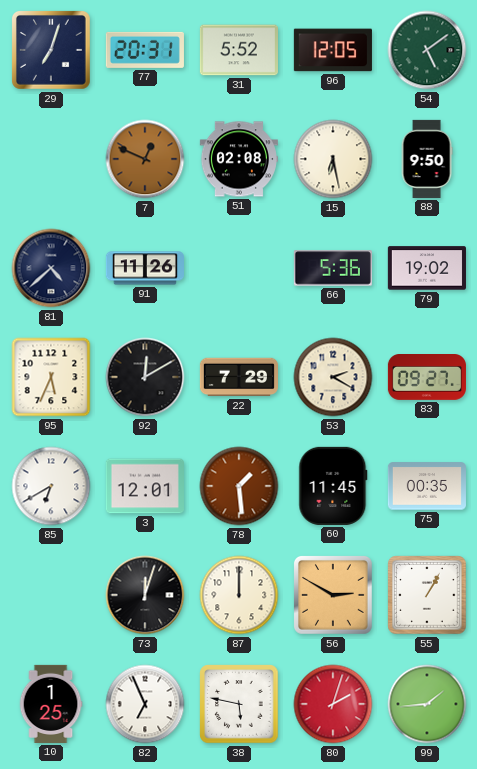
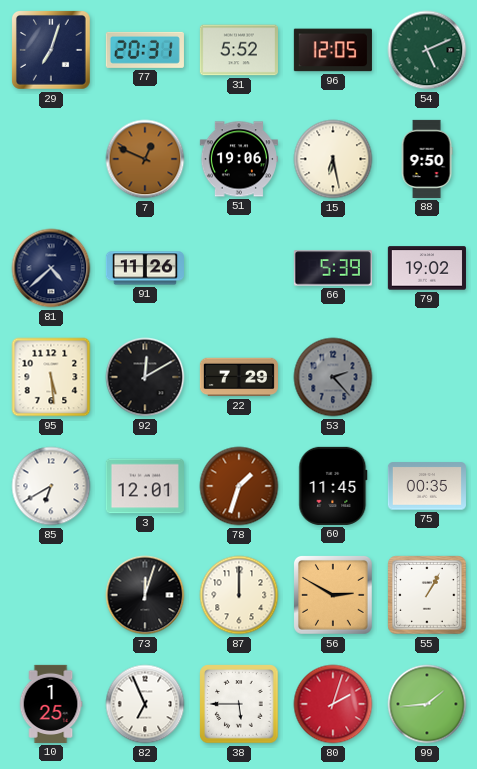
54: 5:09 -> 5:11 (427, 50)
51: 02:08 -> 19:06 (239, 159)
66: 5:36 -> 5:39 (333, 268)
95: 5:34 -> 5:29 (51, 377)
53: 2:20 -> 2:23 (333, 377)
53 dial: cream -> grey (333, 377)
83: 09:27 -> none (427, 378)
78: 1:29 -> 1:33 (239, 486)
38: 5:47 -> 5:45 (239, 704)
